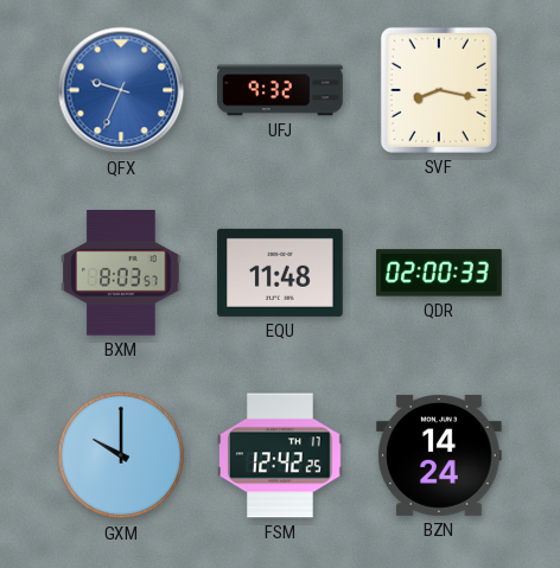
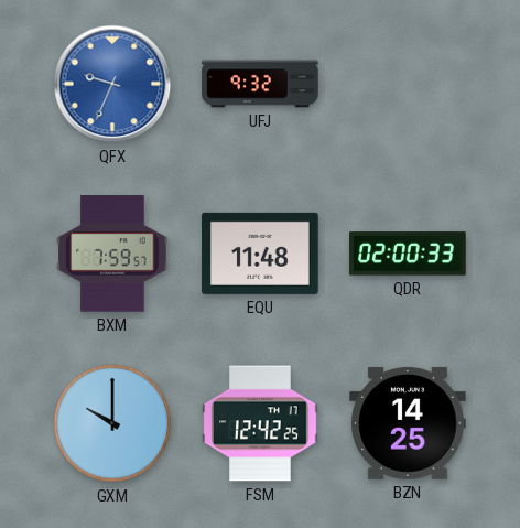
SVF: 8:17 -> none (439, 90)
BXM: 8:03 -> 7:59 (112, 254)
BZN: 14:24 -> 14:25 (408, 423)
